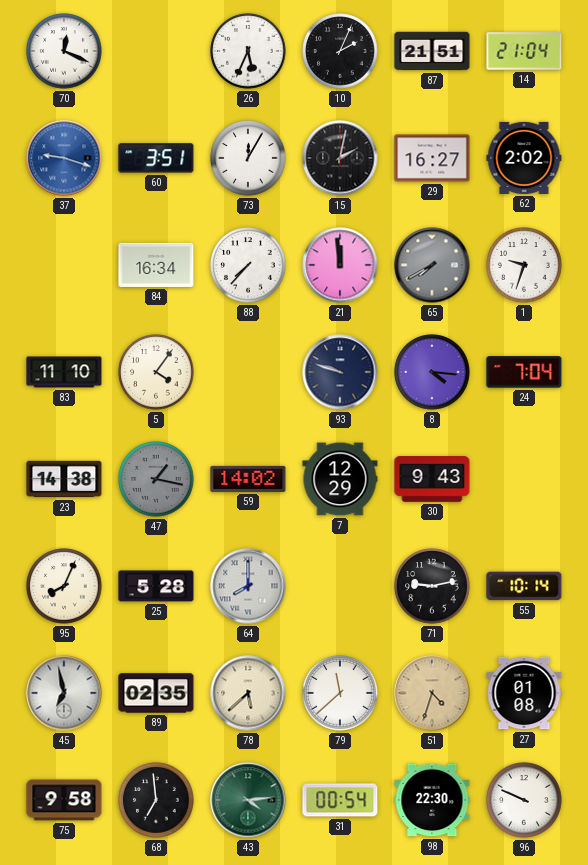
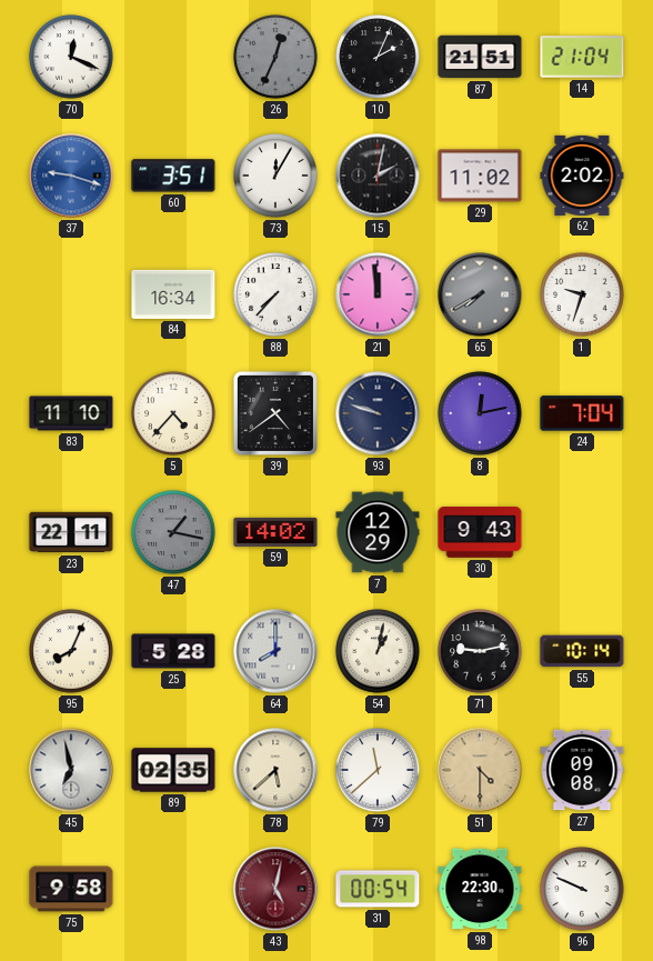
26: 5:34 -> 12:34 (275, 57)
26 dial: white -> grey (275, 57)
29: 16:27 -> 11:02 (480, 176)
5: 4:06 -> 4:37 (173, 413)
39: none -> 4:39 (275, 413)
8: 4:16 -> 12:13 (480, 413)
23: 14:38 -> 22:11 (71, 532)
54: none -> 1:02 (378, 651)
51: 4:33 -> 4:30 (480, 770)
27: 01:08 -> 09:08 (582, 770)
68: 6:59 -> none (156, 800)
43: 4:14 -> 5:02 (275, 889)
43 dial: green -> burgundy (275, 889)
